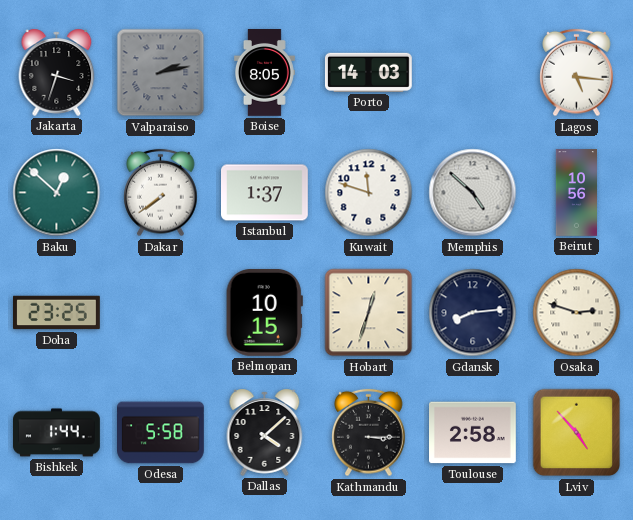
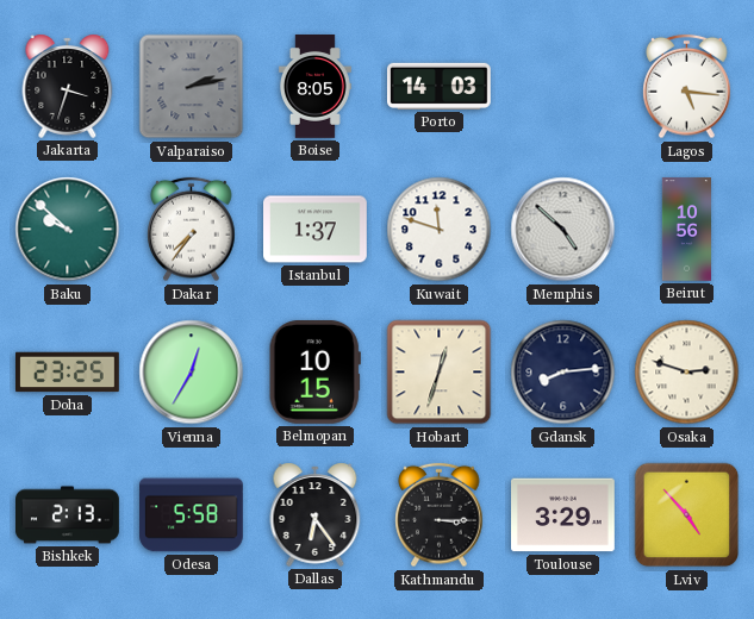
Baku: 12:52 -> 9:52 (68, 230)
Dakar: 7:39 -> 7:36 (192, 230)
Vienna: none -> 12:35 (192, 373)
Bishkek: 1:44 -> 2:13 (68, 515)
Dallas: 4:08 -> 6:24 (316, 514)
Toulouse: 2:58 -> 3:29 (563, 515)
